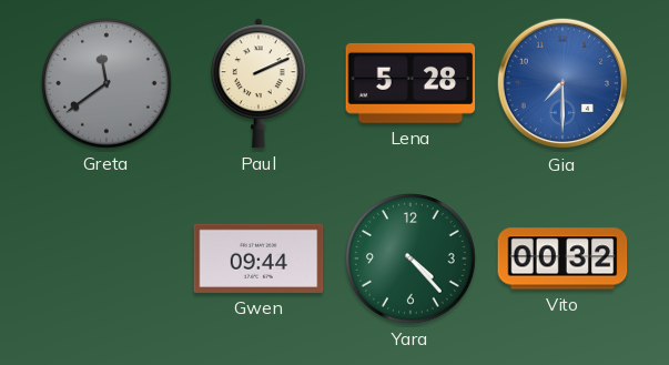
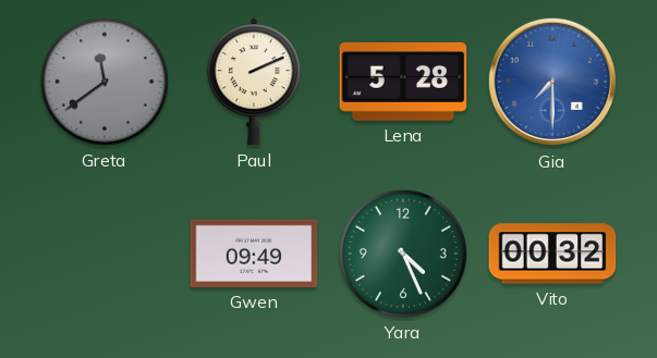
Gwen: 09:44 -> 09:49 (254, 254)
Yara: 4:23 -> 4:26 (403, 254)
